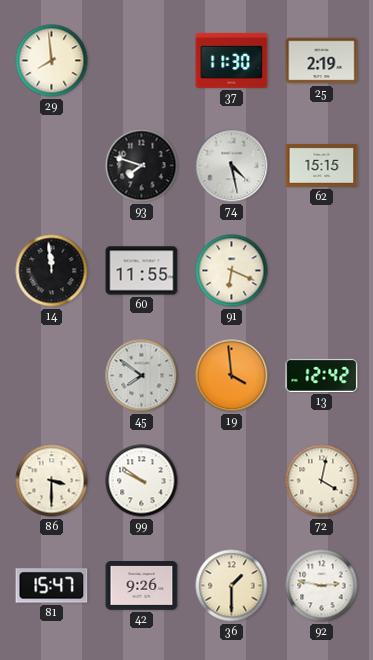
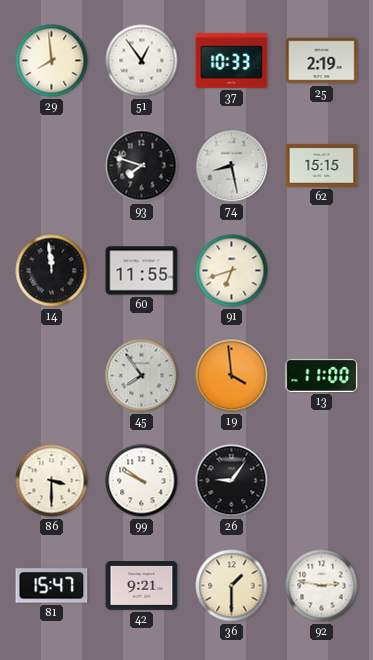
51: none -> 12:54 (142, 61)
37: 11:30 -> 10:33 (232, 60)
74: 4:28 -> 8:28 (232, 166)
91: 6:19 -> 6:42 (232, 271)
45: 7:51 -> 7:54 (142, 376)
13: 12:42 -> 11:00 (322, 375)
26: none -> 9:06 (232, 481)
72: 4:02 -> none (322, 481)
42: 9:26 -> 9:21 (142, 586)
